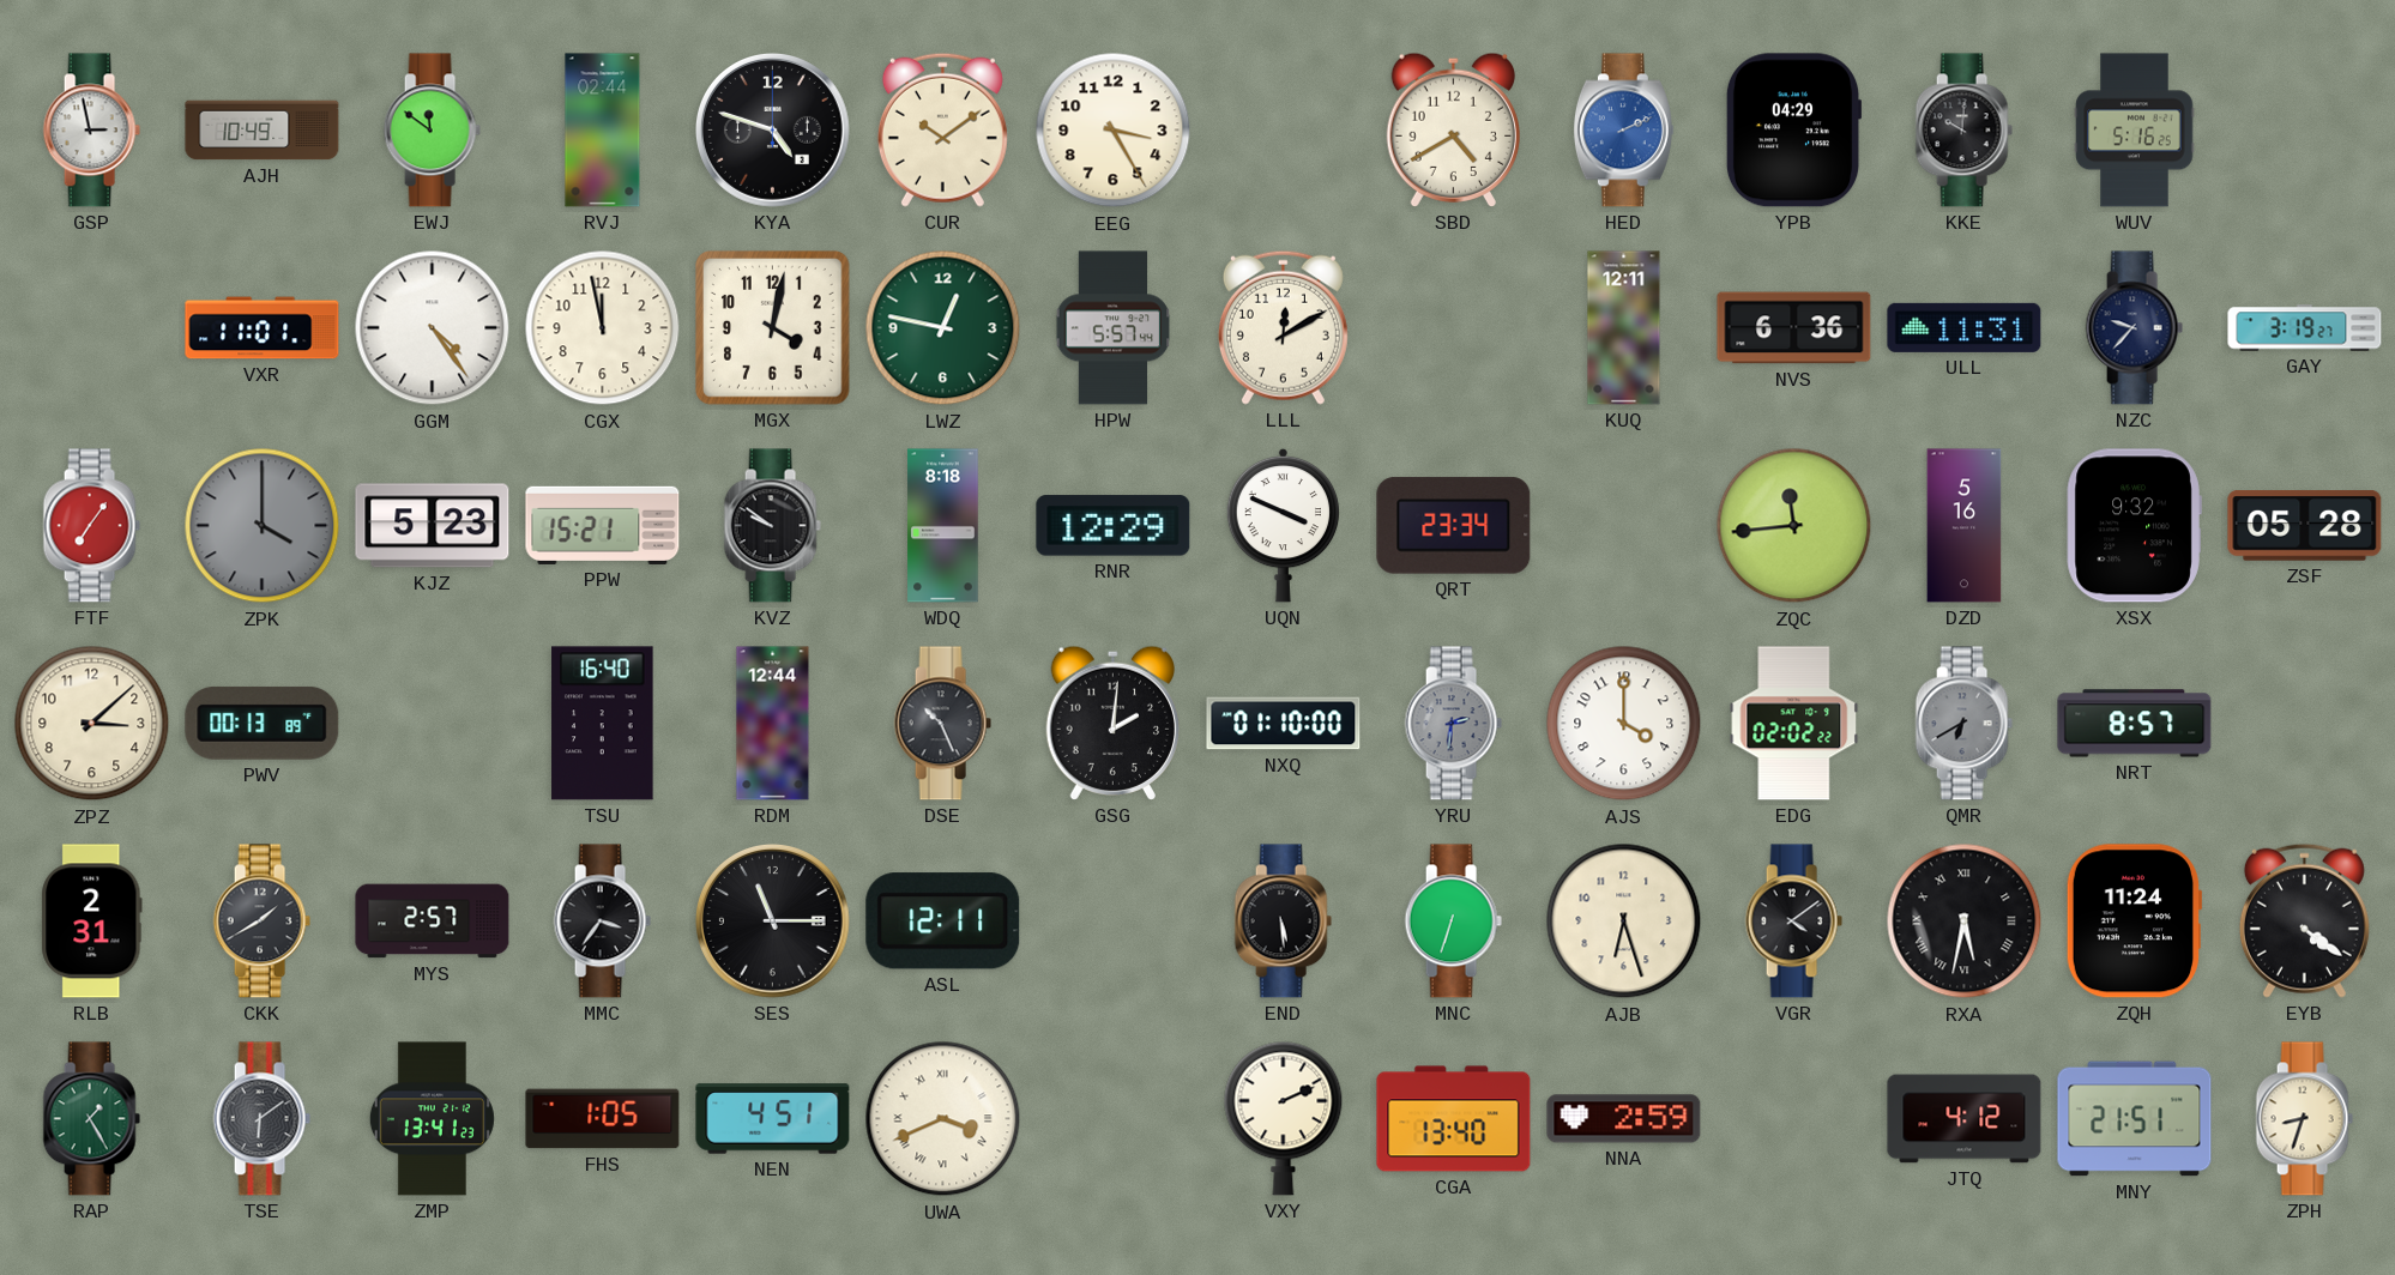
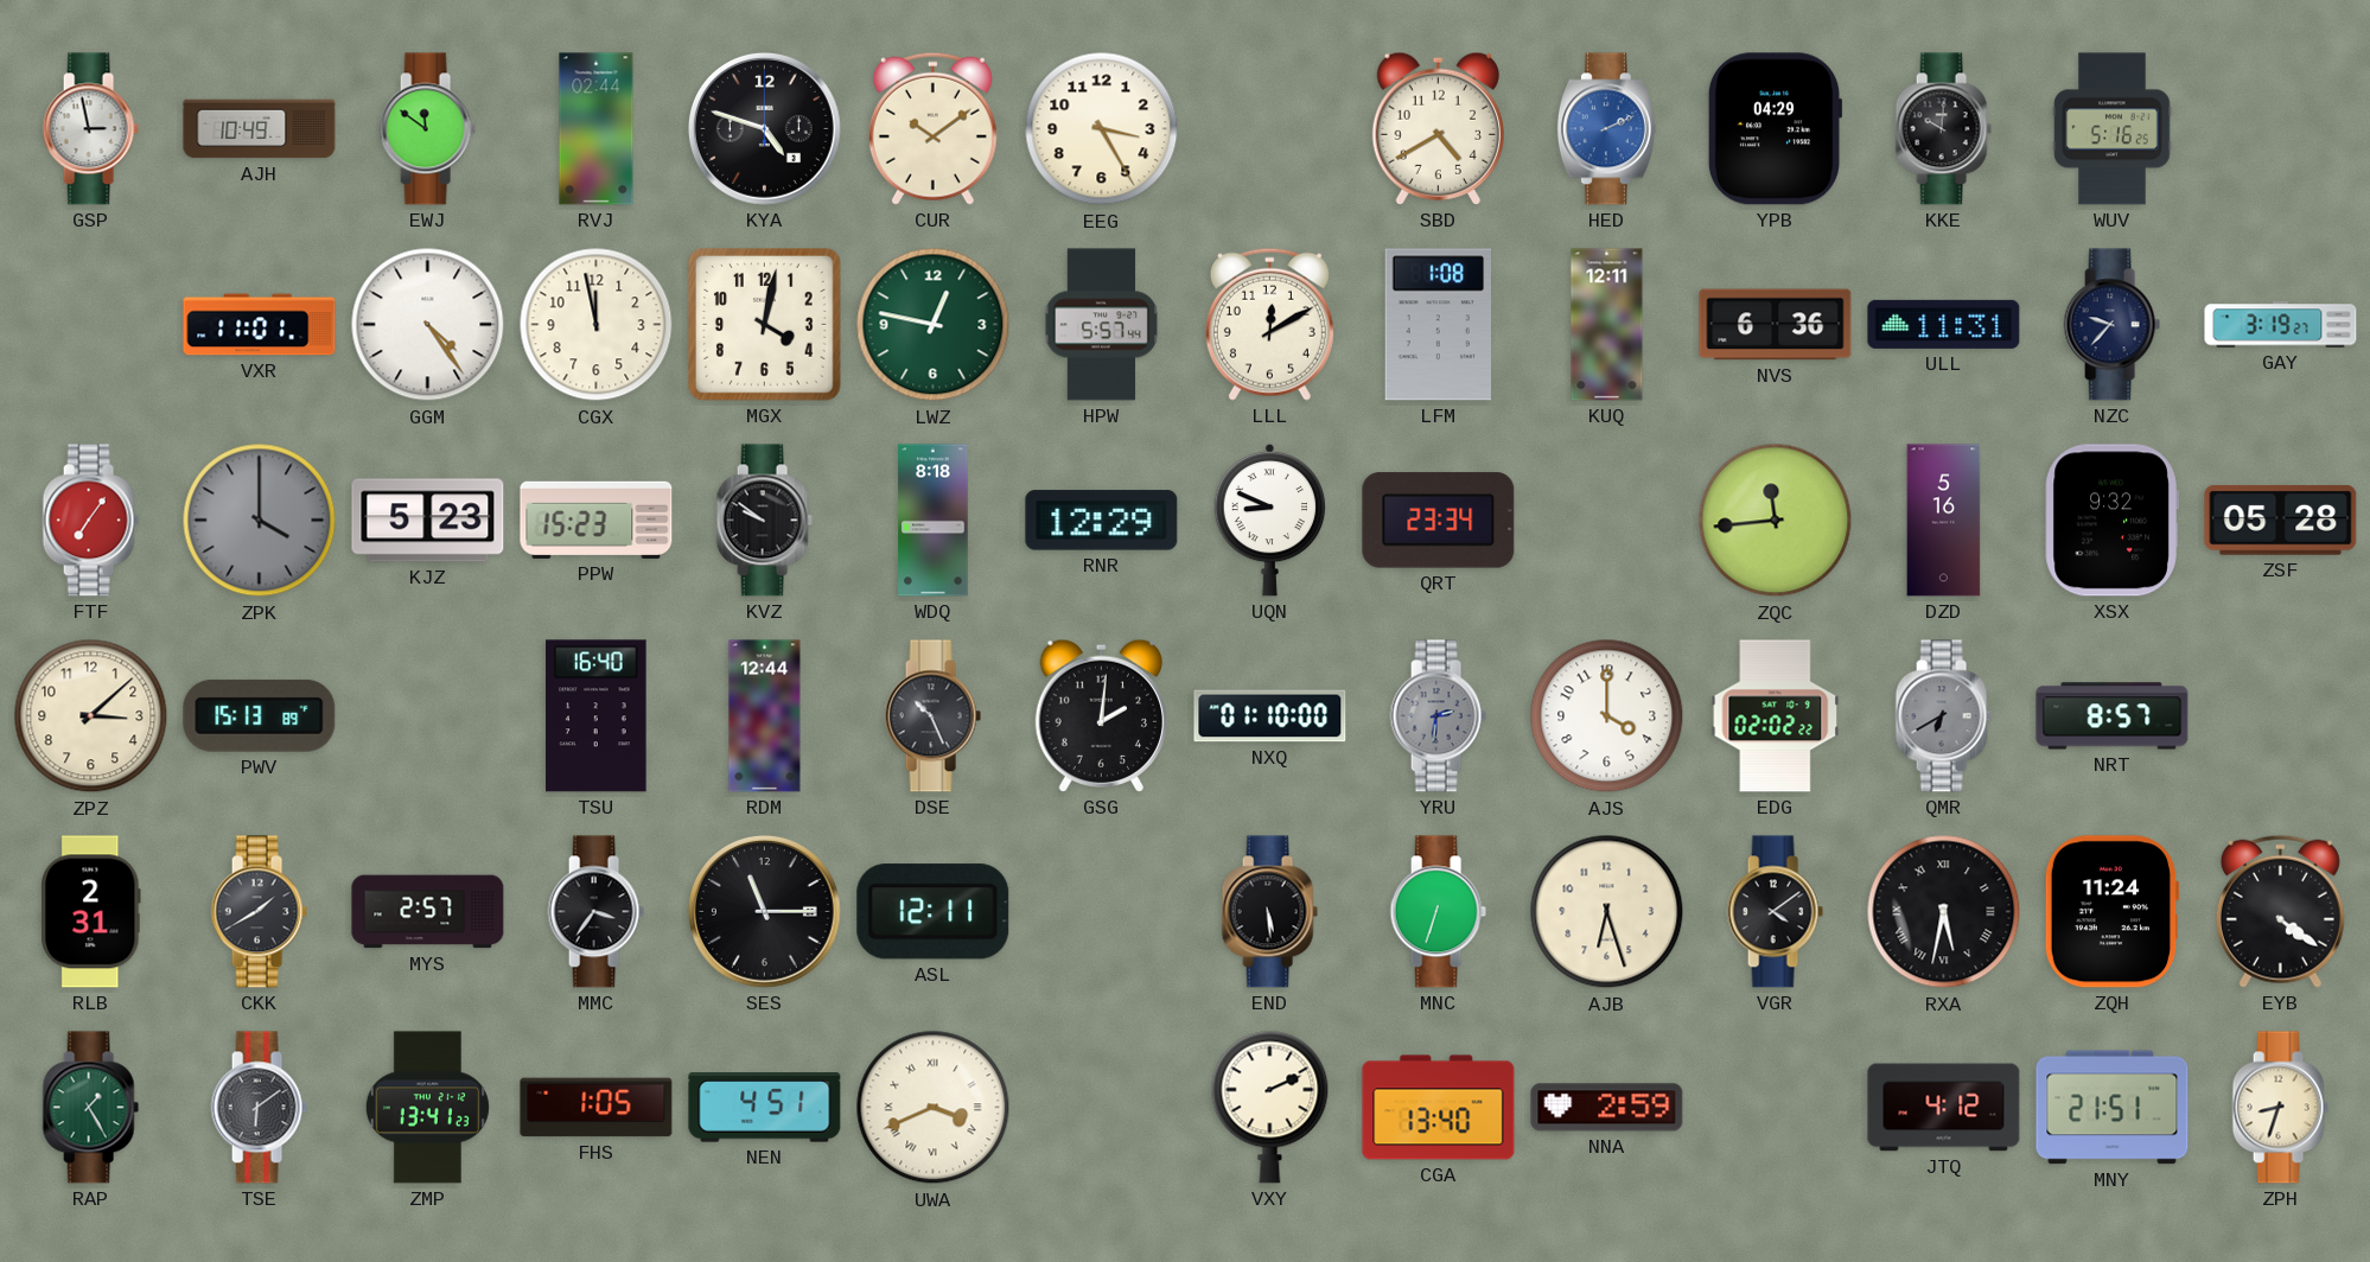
LFM: none -> 1:08 (1439, 325)
PPW: 15:21 -> 15:23 (597, 520)
UQN: 3:49 -> 8:49 (1270, 520)
PWV: 00:13 -> 15:13 (260, 715)
